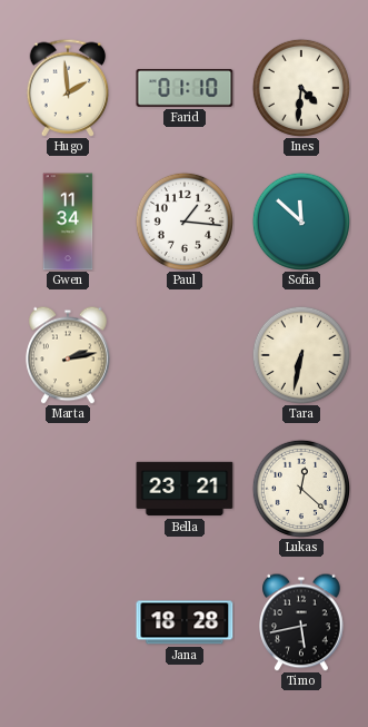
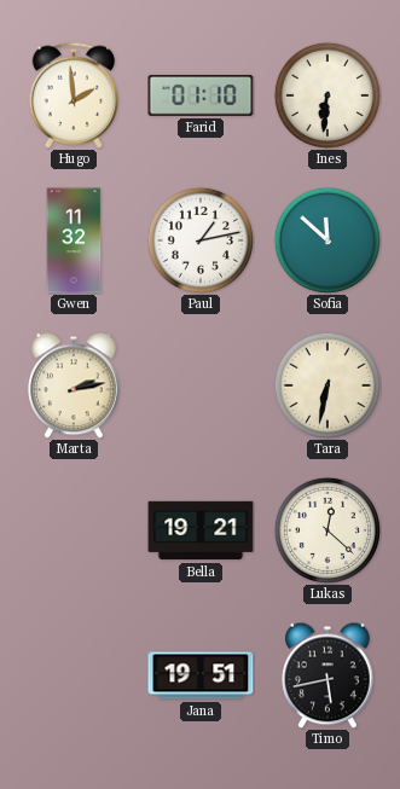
Ines: 4:31 -> 6:31 (327, 95)
Gwen: 11:34 -> 11:32 (74, 240)
Paul: 1:16 -> 1:13 (201, 240)
Bella: 23:21 -> 19:21 (201, 530)
Jana: 18:28 -> 19:51 (201, 675)
